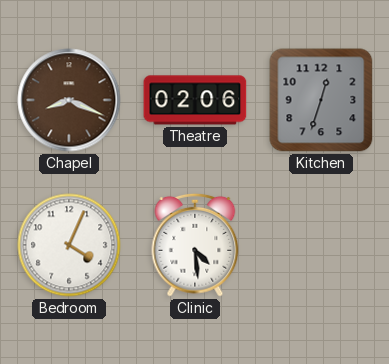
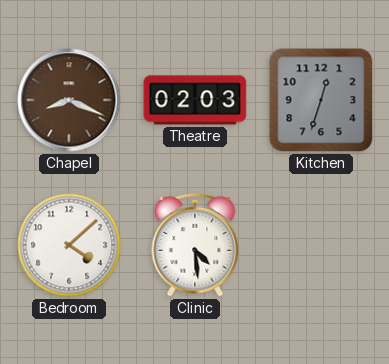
Theatre: 02:06 -> 02:03 (195, 100)
Bedroom: 4:04 -> 4:08 (69, 245)
